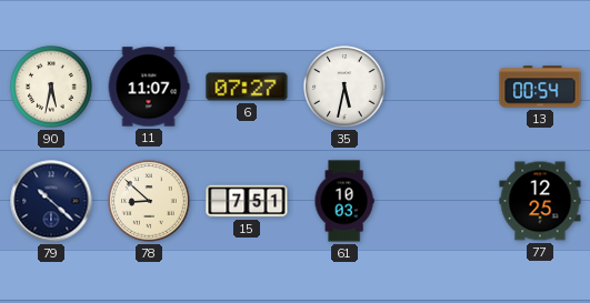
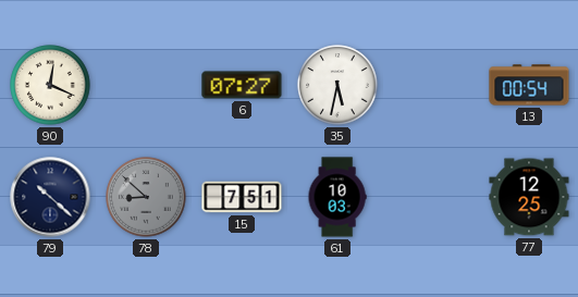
90: 5:32 -> 12:19 (50, 85)
11: 11:07 -> none (149, 87)
78 dial: cream -> grey (146, 197)
